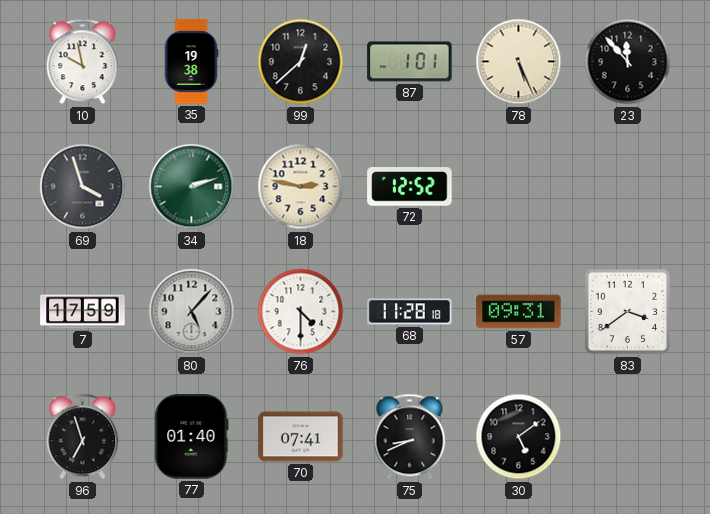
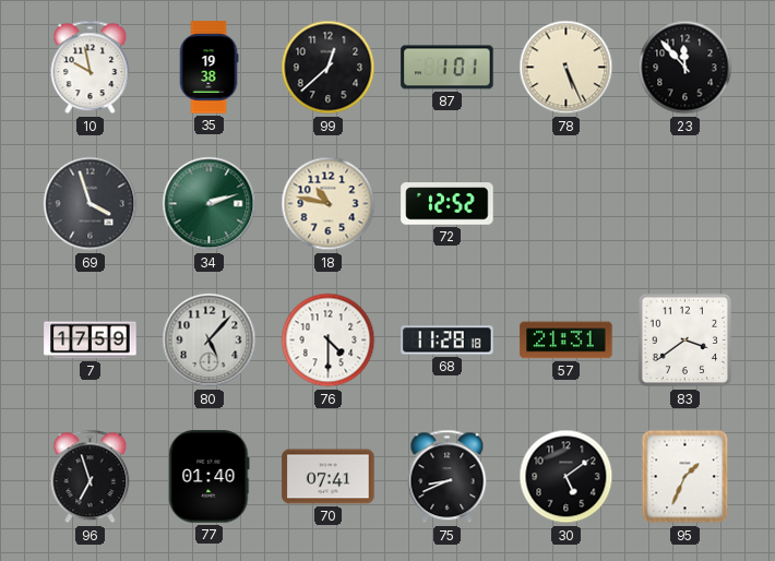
18: 2:47 -> 10:47 (329, 204)
57: 09:31 -> 21:31 (567, 341)
95: none -> 1:34 (685, 477)
